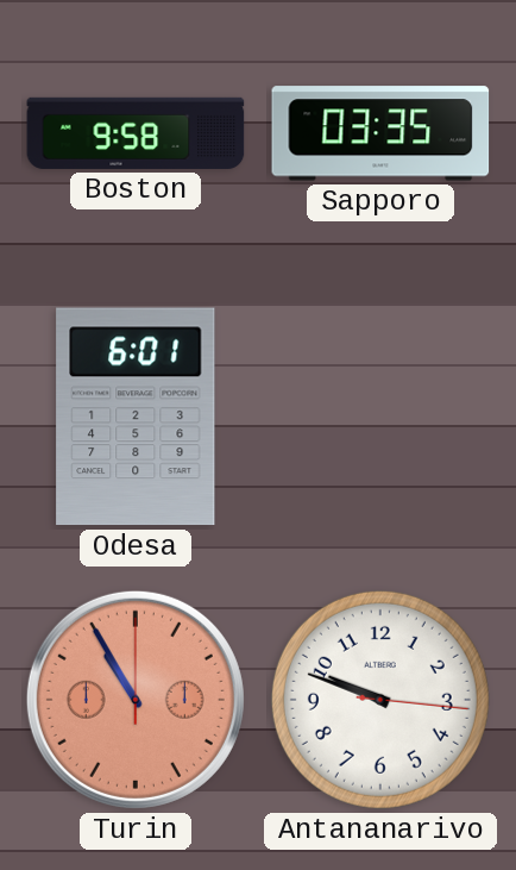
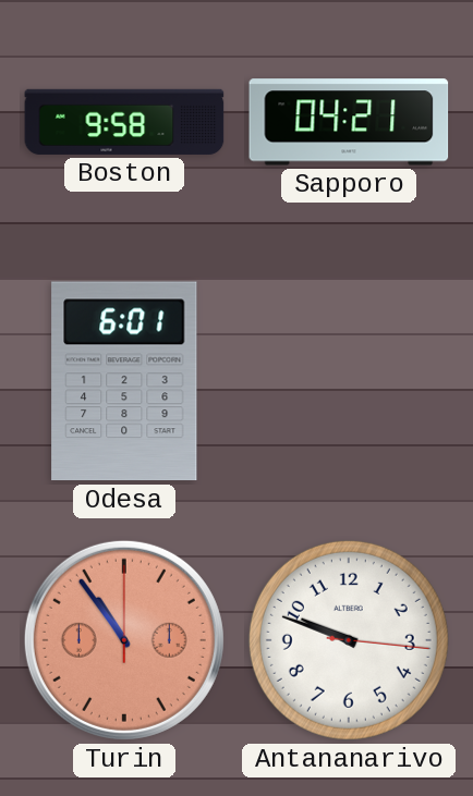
Sapporo: 03:35 -> 04:21 (349, 122)
Turin: 10:55 -> 10:54 (124, 640)
